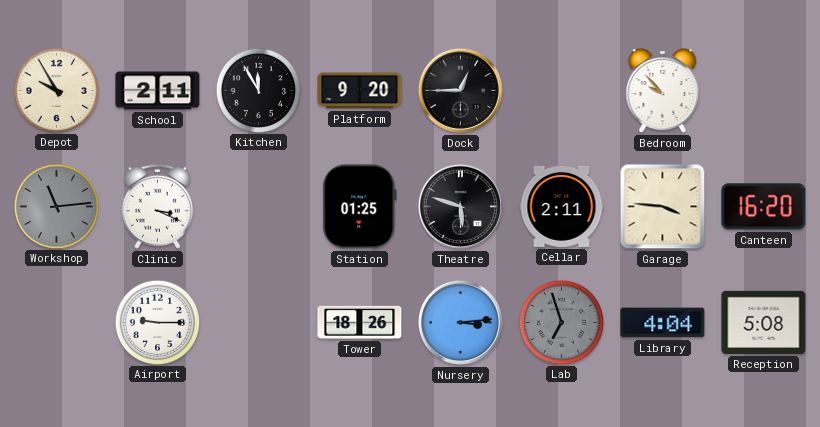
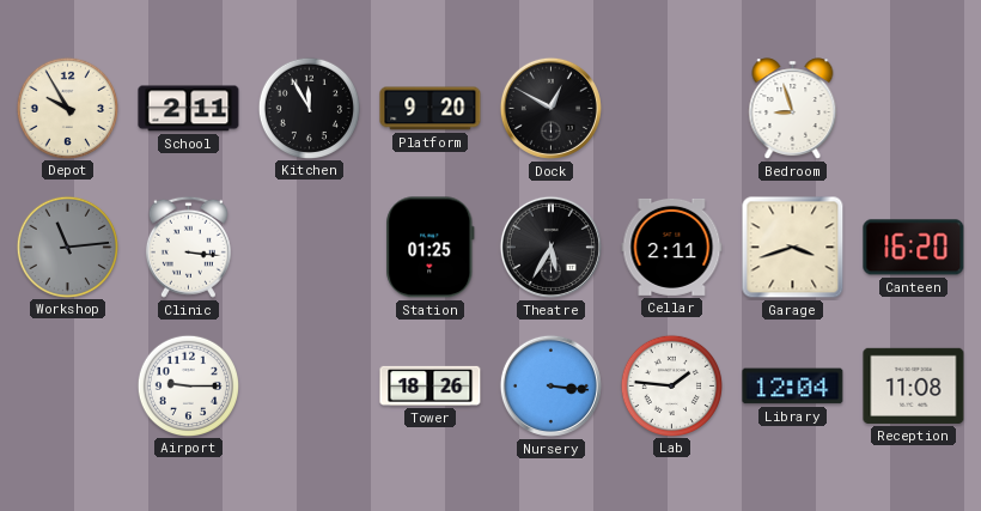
Dock: 12:45 -> 12:50 (550, 108)
Bedroom: 9:53 -> 8:57 (793, 109)
Clinic: 3:19 -> 3:16 (188, 247)
Theatre: 5:48 -> 5:35 (550, 247)
Garage: 3:46 -> 3:42 (793, 248)
Nursery: 3:14 -> 3:16 (550, 385)
Lab: 6:57 -> 1:46 (671, 385)
Lab dial: grey -> white (671, 385)
Library: 4:04 -> 12:04 (793, 387)
Reception: 5:08 -> 11:08 (914, 385)
